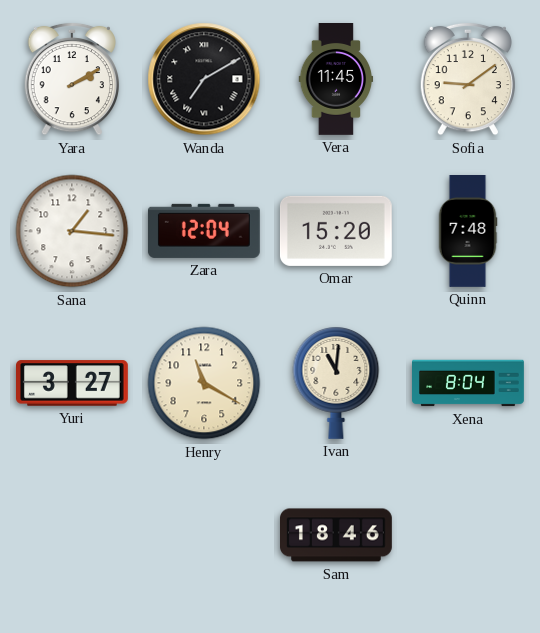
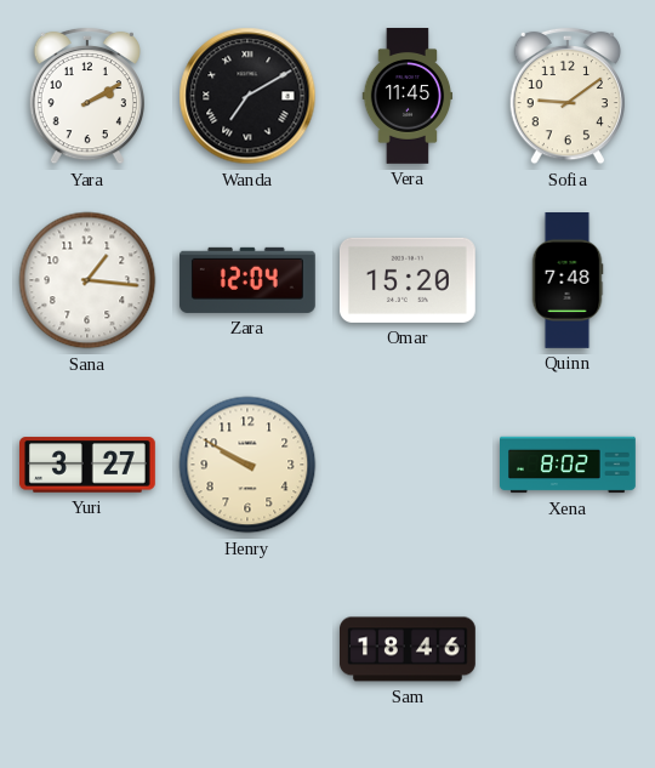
Henry: 11:20 -> 9:50 (247, 465)
Ivan: 11:01 -> none (336, 383)
Xena: 8:04 -> 8:02 (568, 465)
